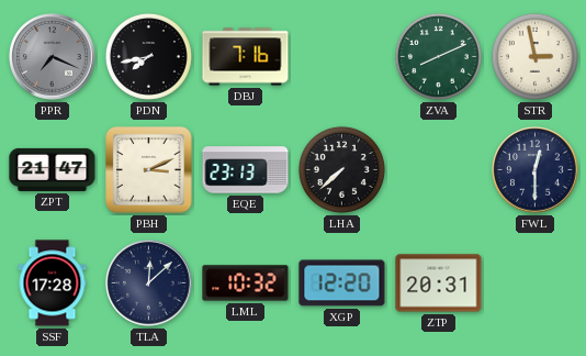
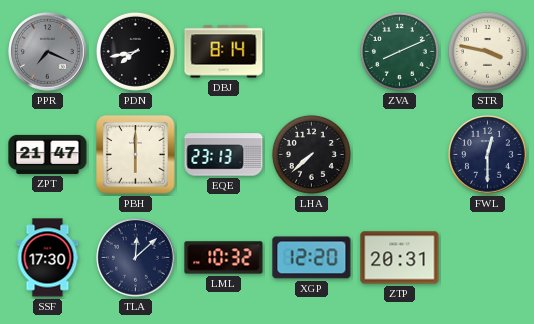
DBJ: 7:16 -> 8:14 (224, 52)
STR: 2:58 -> 3:47 (487, 51)
PBH: 3:11 -> 6:00 (136, 155)
SSF: 17:28 -> 17:30 (48, 258)
